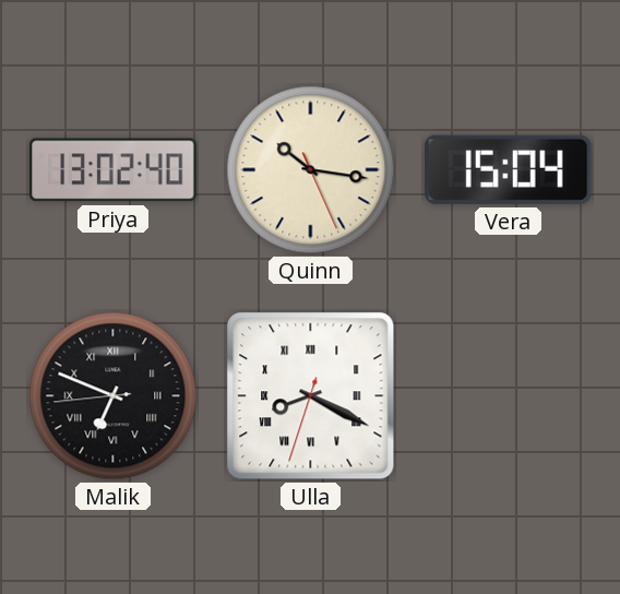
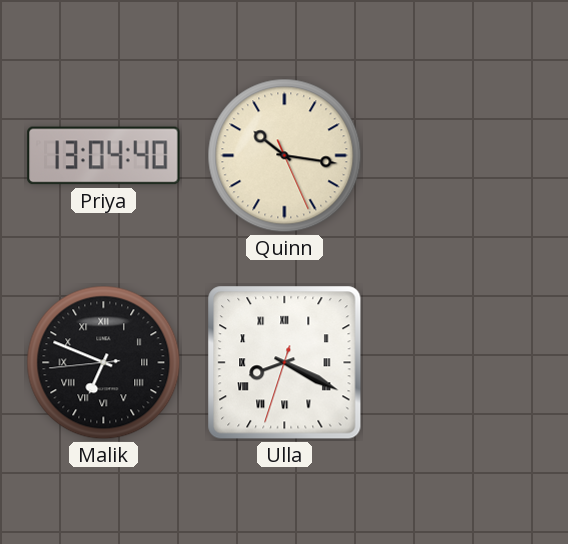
Priya: 13:02 -> 13:04 (104, 156)
Vera: 15:04 -> none (509, 169)
